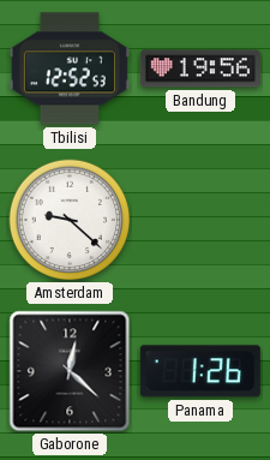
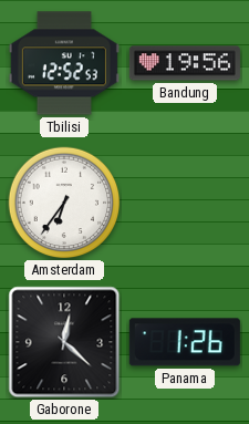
Amsterdam: 9:22 -> 6:36 (64, 203)
